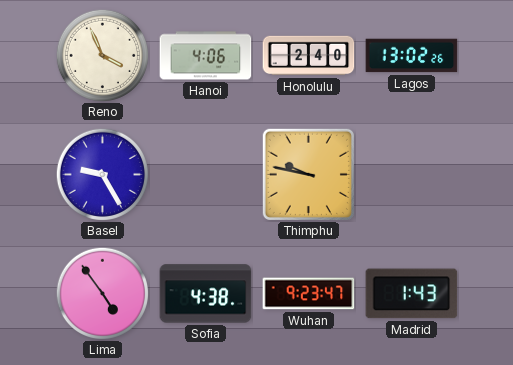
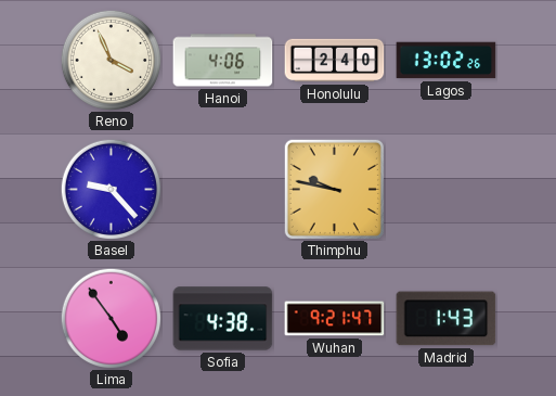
Basel: 9:25 -> 9:23 (111, 189)
Wuhan: 9:23 -> 9:21 (335, 319)
